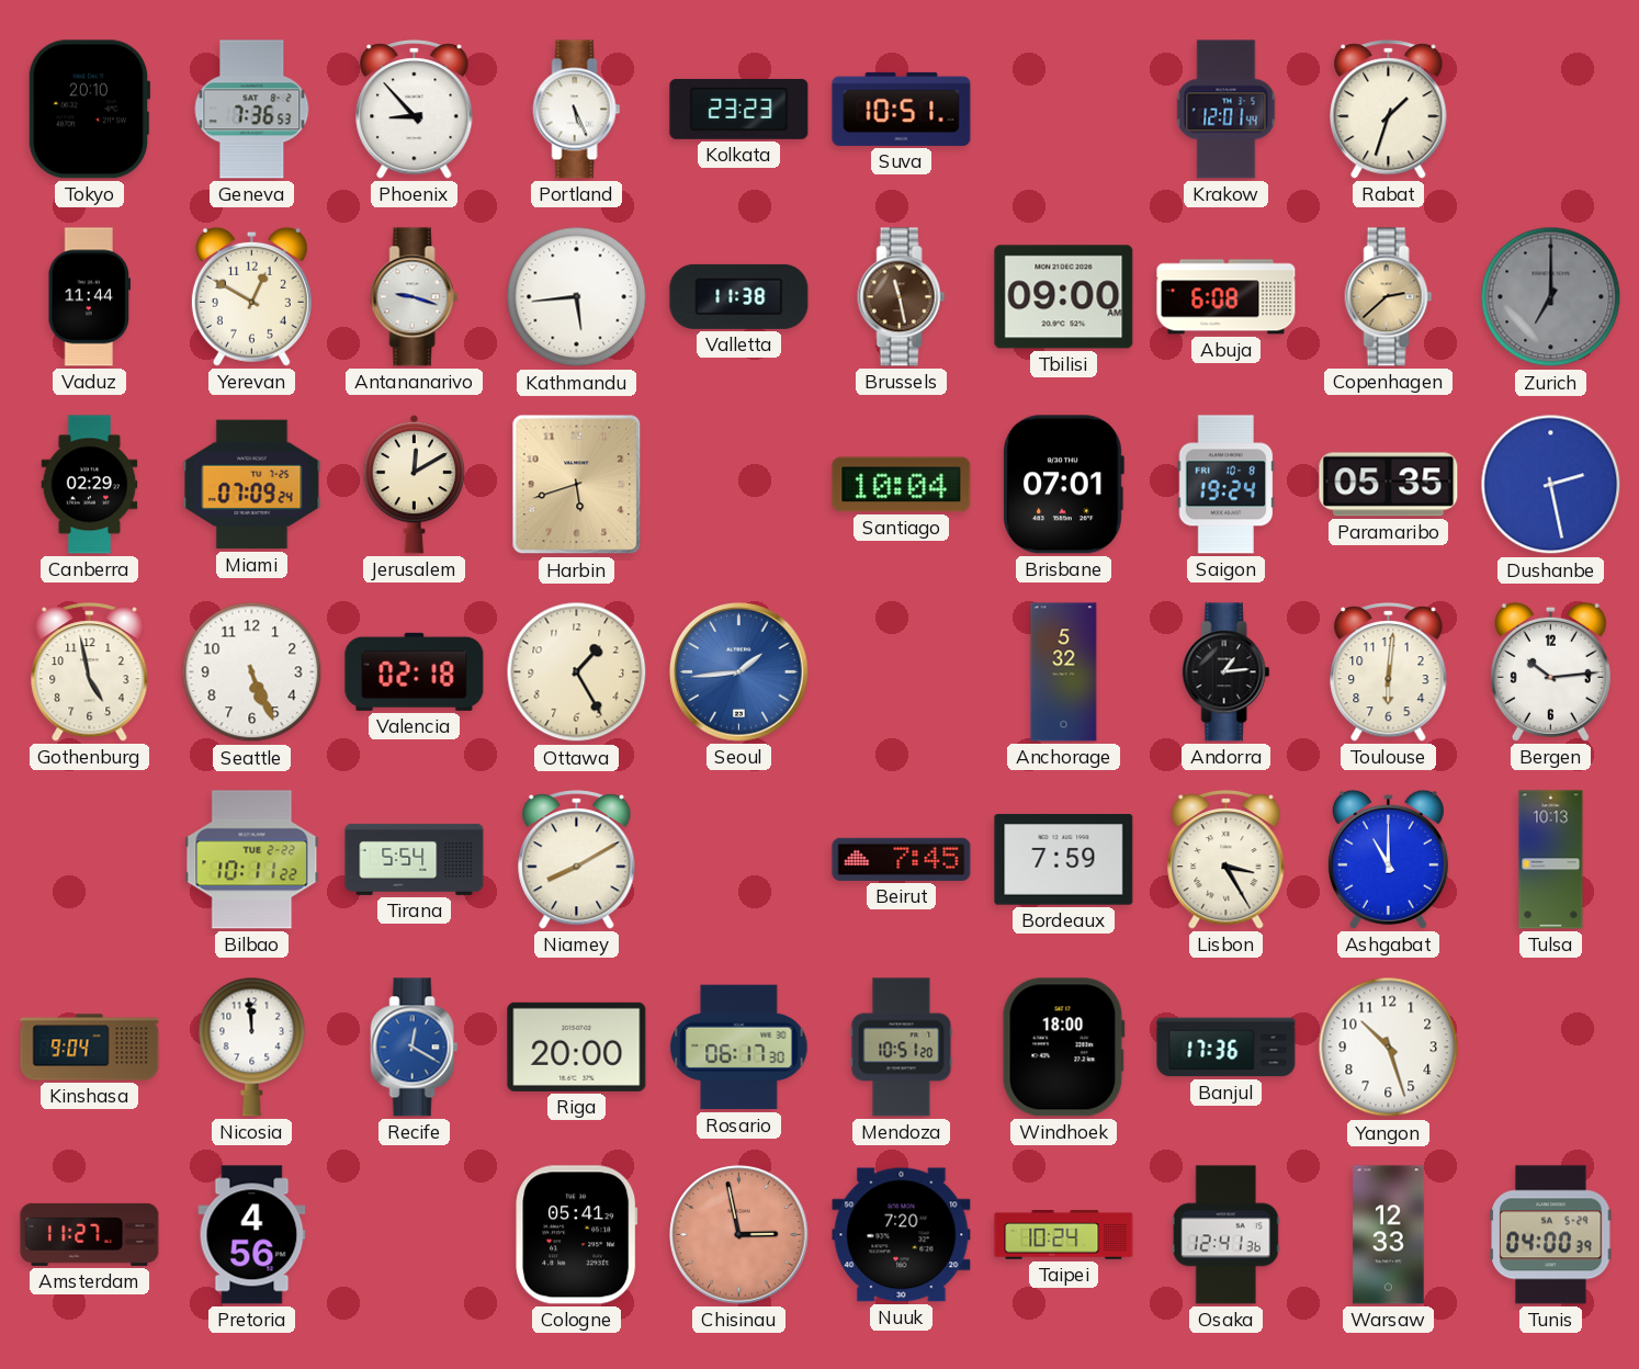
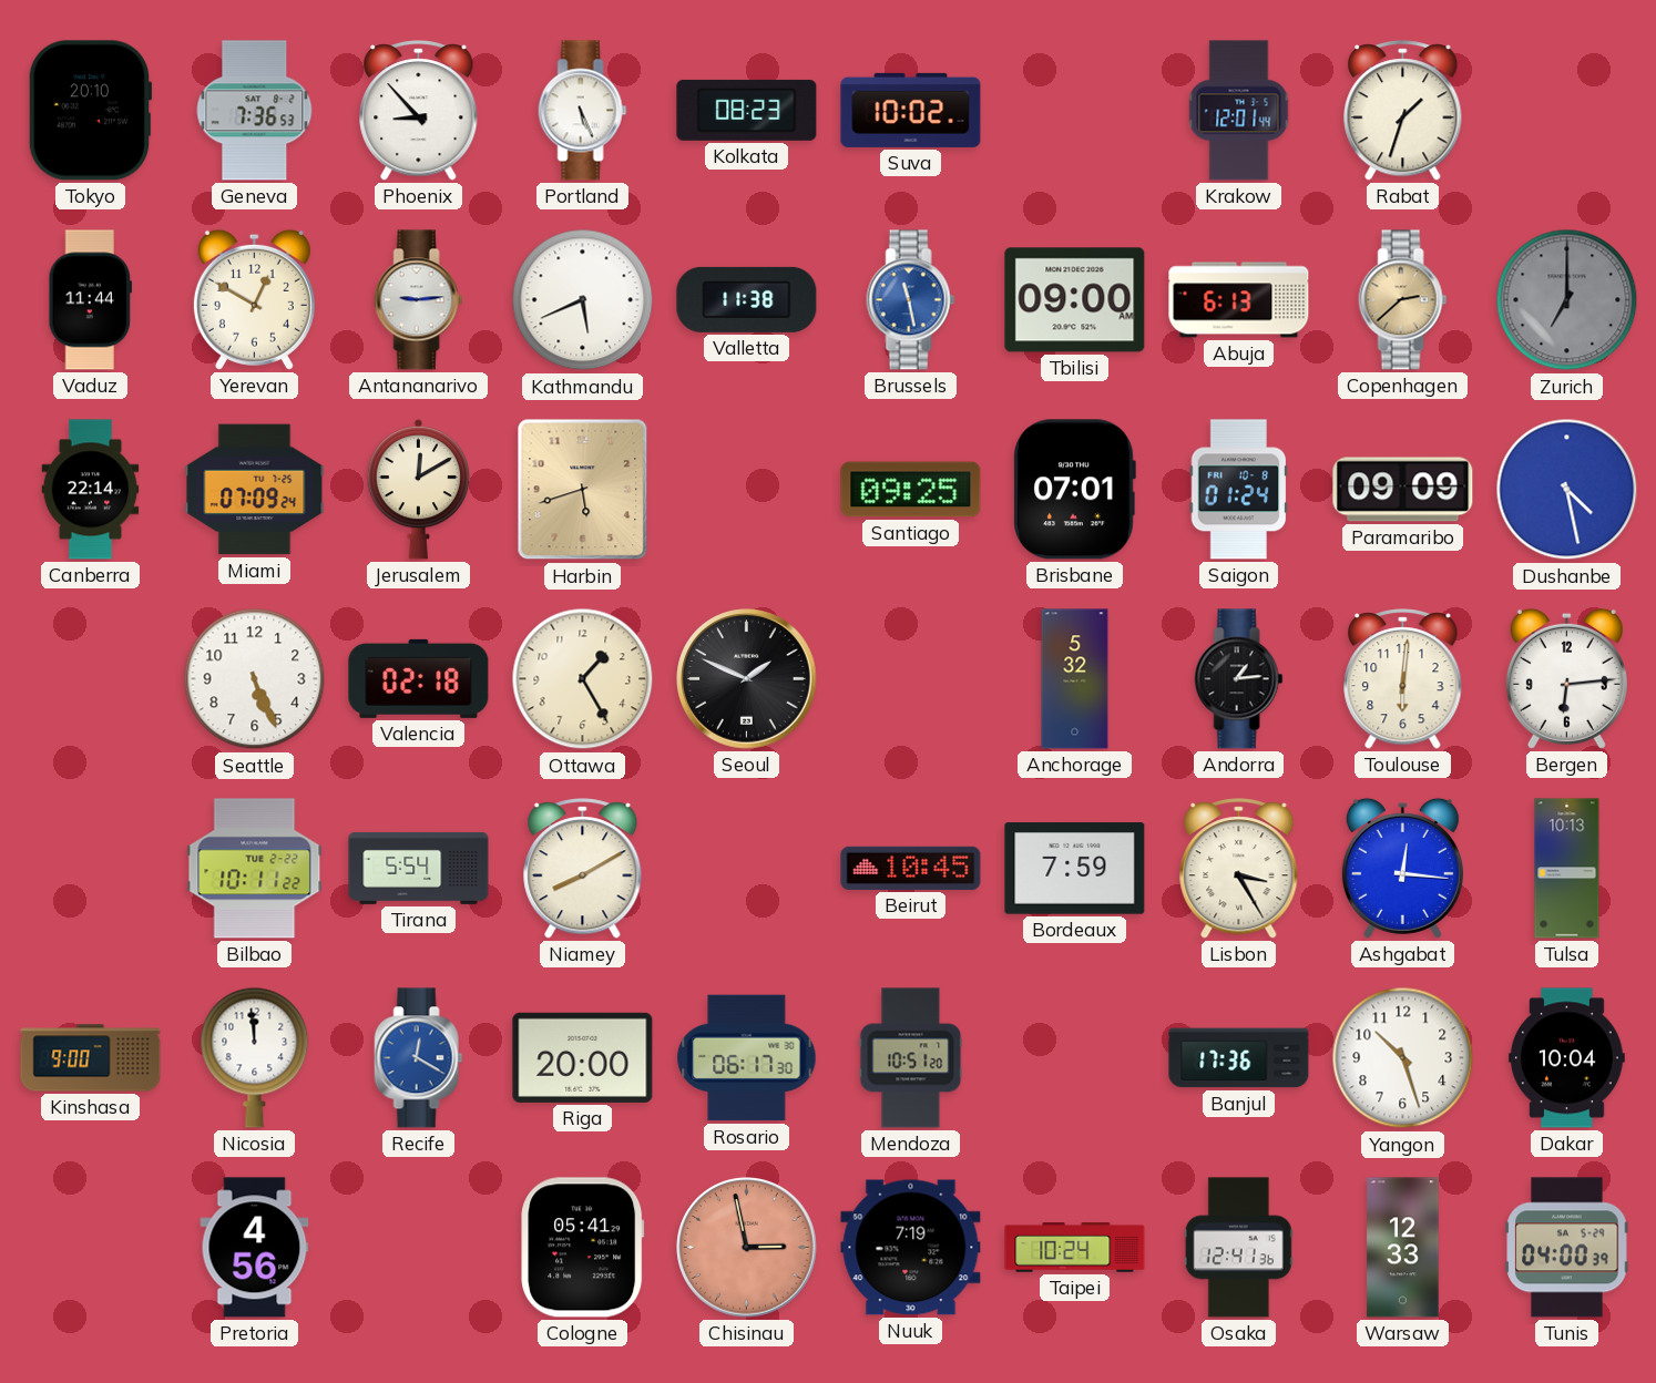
Kolkata: 23:23 -> 08:23 (747, 110)
Suva: 10:51 -> 10:02 (911, 110)
Antananarivo: 9:18 -> 9:14 (419, 300)
Kathmandu: 5:44 -> 5:41 (583, 300)
Brussels dial: brown -> blue (911, 300)
Abuja: 6:08 -> 6:13 (1239, 300)
Canberra: 02:29 -> 22:14 (91, 490)
Santiago: 10:04 -> 09:25 (911, 490)
Saigon: 19:24 -> 01:24 (1239, 490)
Paramaribo: 05:35 -> 09:09 (1403, 490)
Dushanbe: 2:28 -> 4:28 (1567, 490)
Gothenburg: 4:58 -> none (90, 672)
Seoul: 1:44 -> 1:49 (747, 679)
Seoul dial: blue -> black (747, 679)
Bergen: 10:14 -> 6:14 (1566, 678)
Beirut: 7:45 -> 10:45 (911, 868)
Ashgabat: 11:00 -> 12:16 (1402, 868)
Kinshasa: 9:04 -> 9:00 (91, 1058)
Windhoek: 18:00 -> none (1063, 1048)
Dakar: none -> 10:04 (1566, 1058)
Amsterdam: 11:27 -> none (90, 1234)
Nuuk: 7:20 -> 7:19 (911, 1248)
